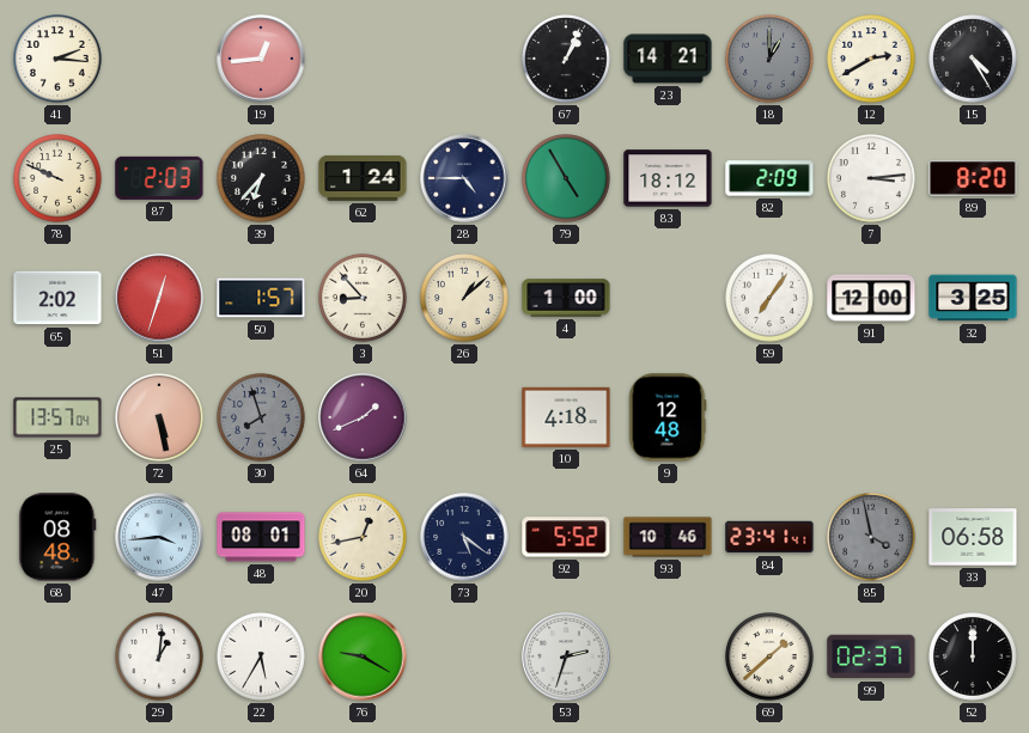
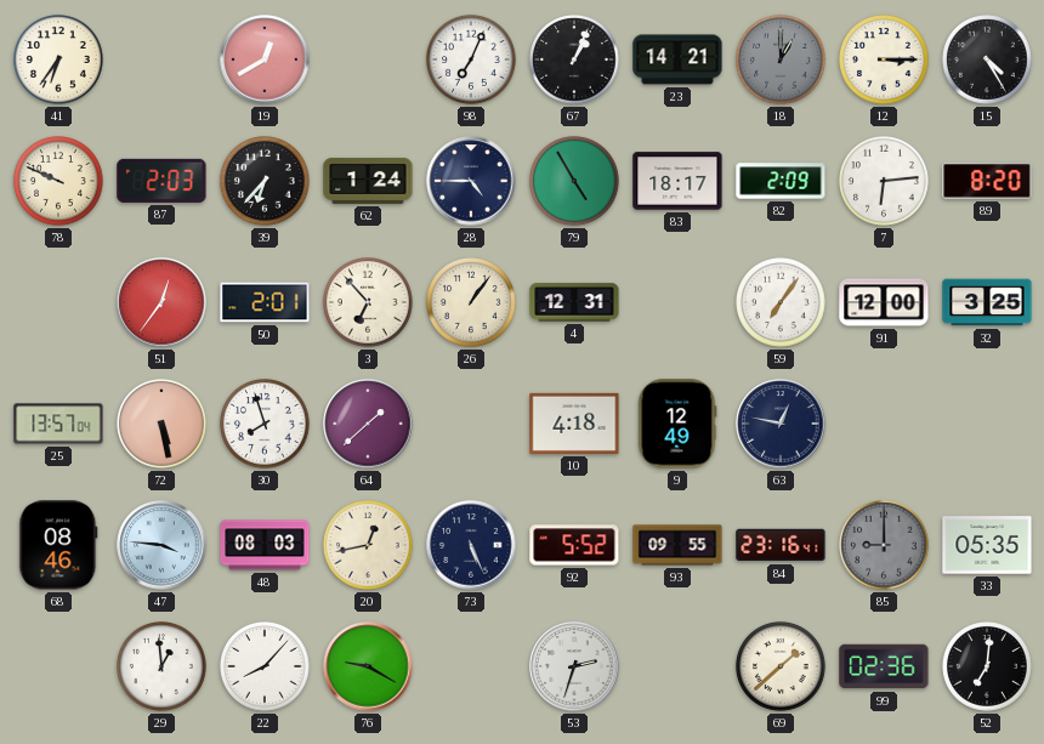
41: 2:16 -> 6:36 (59, 61)
19: 12:44 -> 12:40 (265, 59)
98: none -> 7:04 (472, 61)
12: 2:40 -> 3:15 (885, 61)
83: 18:12 -> 18:17 (677, 181)
7: 3:14 -> 6:14 (885, 182)
65: 2:02 -> none (57, 298)
51: 12:33 -> 12:36 (161, 302)
50: 1:57 -> 2:01 (265, 302)
3: 8:53 -> 6:53 (369, 303)
26: 1:08 -> 1:06 (472, 303)
4: 1:00 -> 12:31 (574, 302)
30 dial: grey -> white (266, 425)
64: 1:41 -> 1:38 (368, 424)
9: 12:48 -> 12:49 (677, 424)
63: none -> 12:47 (781, 424)
68: 08:48 -> 08:46 (58, 545)
47: 3:44 -> 3:46 (161, 545)
48: 08:01 -> 08:03 (265, 545)
73: 5:21 -> 5:26 (471, 545)
93: 10:46 -> 09:55 (677, 545)
84: 23:41 -> 23:16 (781, 545)
85: 3:58 -> 9:00 (885, 546)
33: 06:58 -> 05:35 (987, 545)
29: 1:01 -> 12:59 (163, 668)
22: 5:35 -> 8:07 (266, 668)
99: 02:37 -> 02:36 (884, 666)
52: 12:00 -> 7:01 (988, 668)
